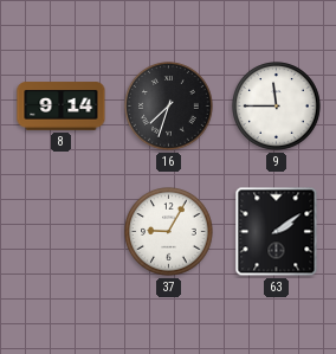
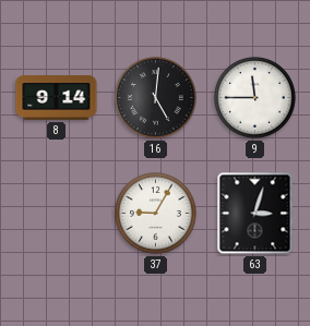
16: 7:33 -> 5:01 (156, 98)
63: 2:09 -> 3:03 (255, 214)
